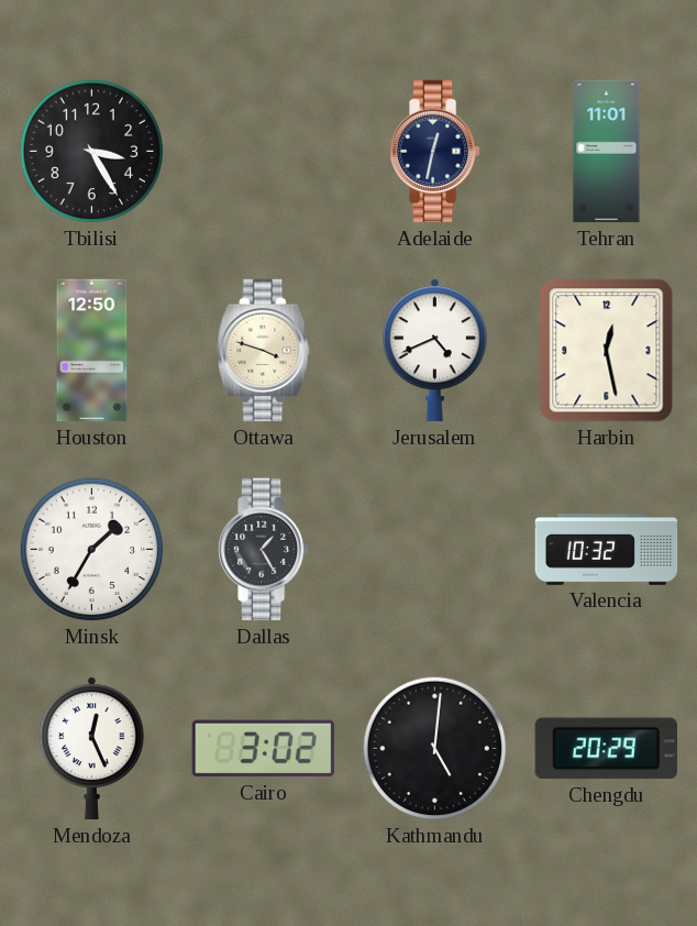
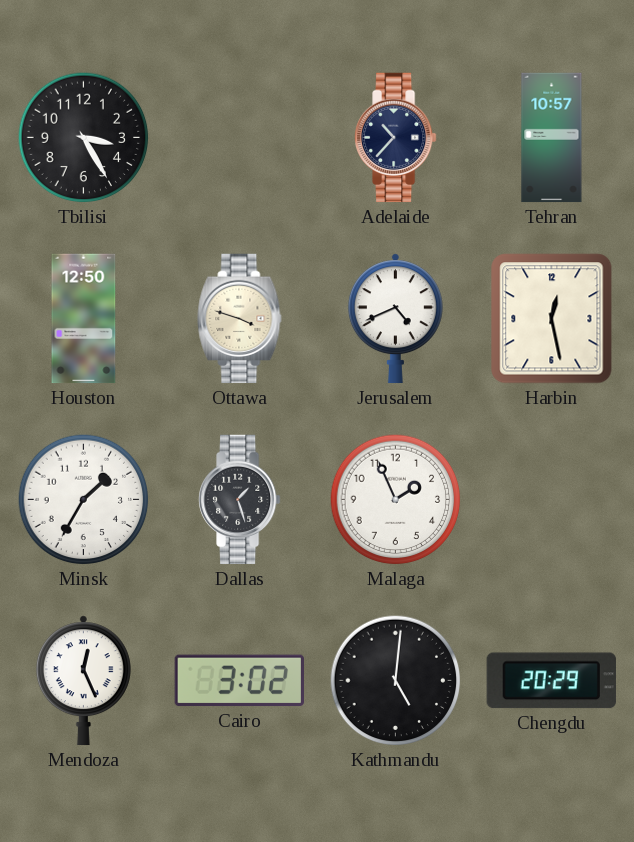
Adelaide: 12:32 -> 10:37 (396, 138)
Tehran: 11:01 -> 10:57 (552, 138)
Dallas: 1:25 -> 1:27 (240, 500)
Malaga: none -> 1:56 (396, 500)
Valencia: 10:32 -> none (607, 550)
